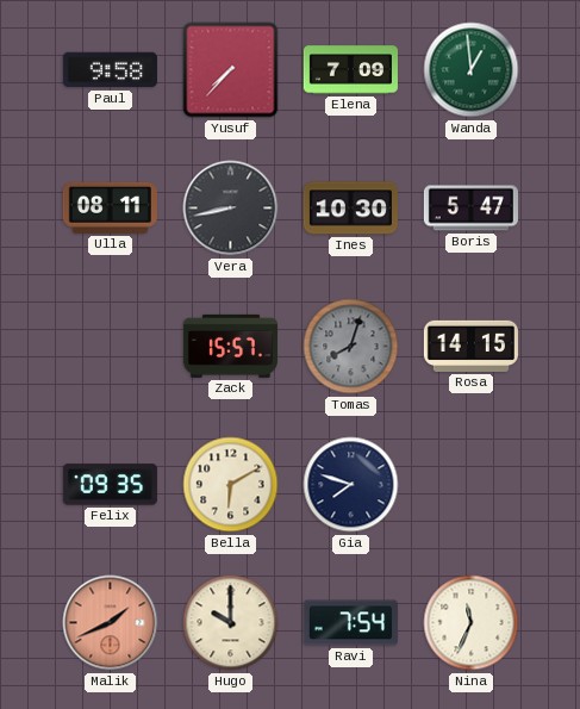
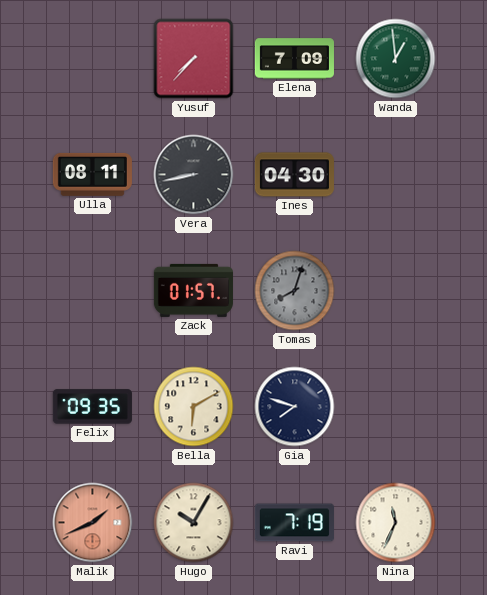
Paul: 9:58 -> none (110, 70)
Ines: 10:30 -> 04:30 (294, 175)
Boris: 5:47 -> none (470, 209)
Zack: 15:57 -> 01:57 (193, 290)
Rosa: 14:15 -> none (470, 346)
Hugo: 10:00 -> 10:05 (194, 523)
Ravi: 7:54 -> 7:19 (294, 523)
